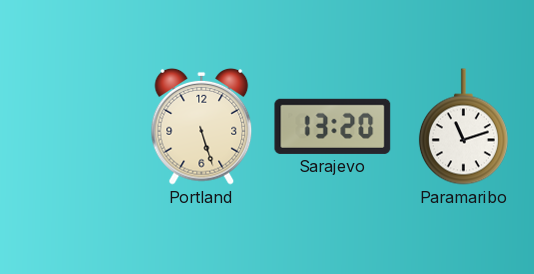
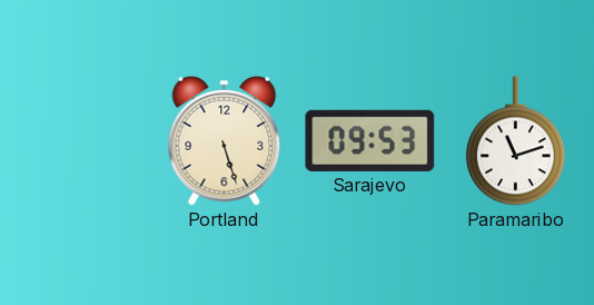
Sarajevo: 13:20 -> 09:53 (370, 140)
